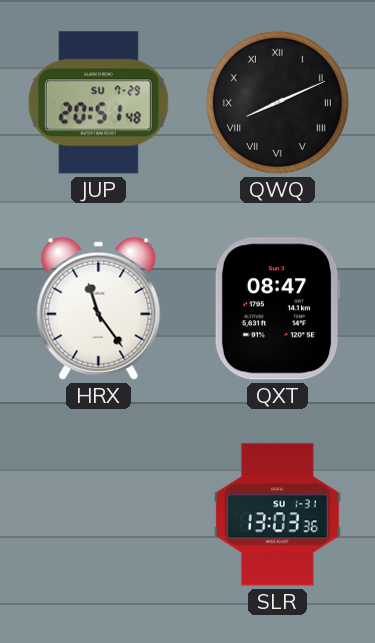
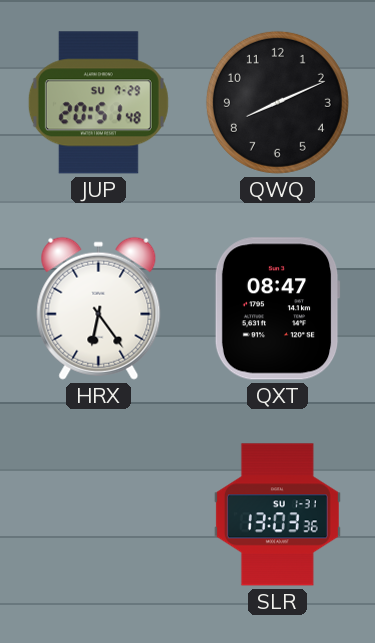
QWQ numerals: Roman -> Arabic (277, 102)
HRX: 11:24 -> 6:24 (99, 308)
